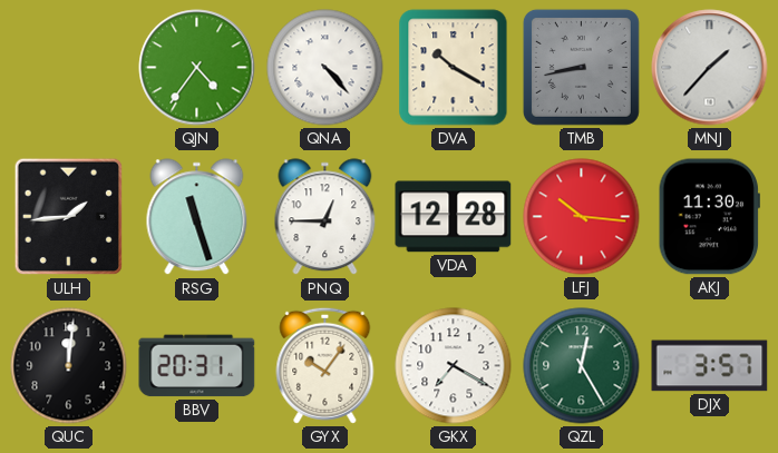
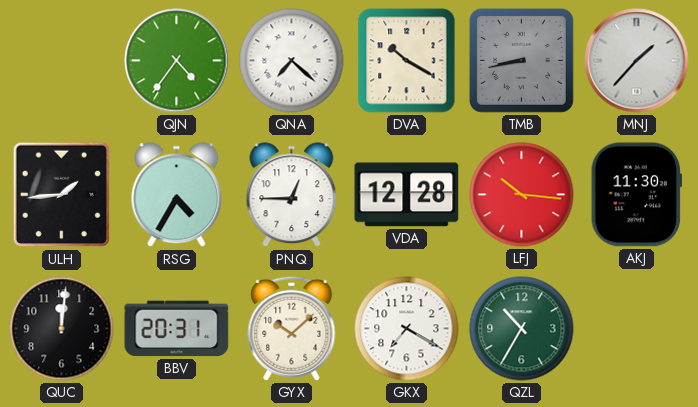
QNA: 4:23 -> 7:22 (292, 61)
RSG: 11:27 -> 4:35 (177, 195)
GYX: 10:06 -> 10:08 (292, 328)
QZL: 12:25 -> 10:35 (522, 329)
DJX: 3:57 -> none (710, 366)
